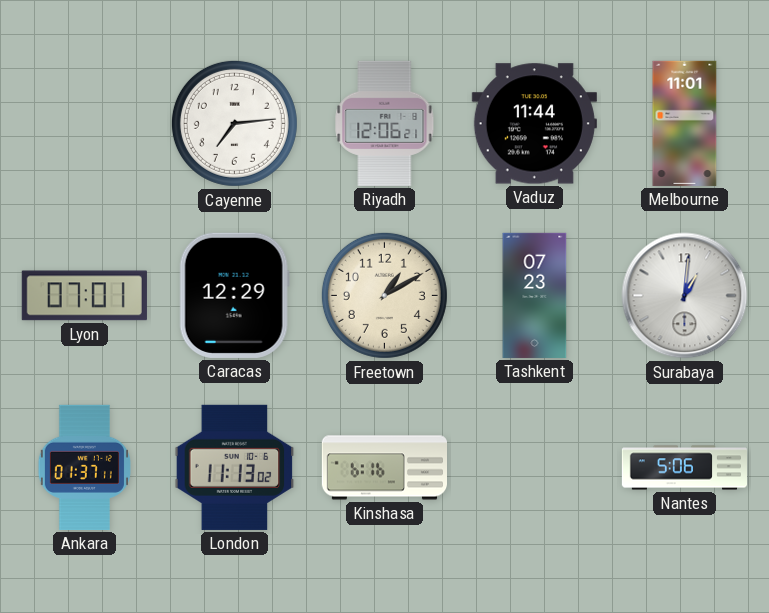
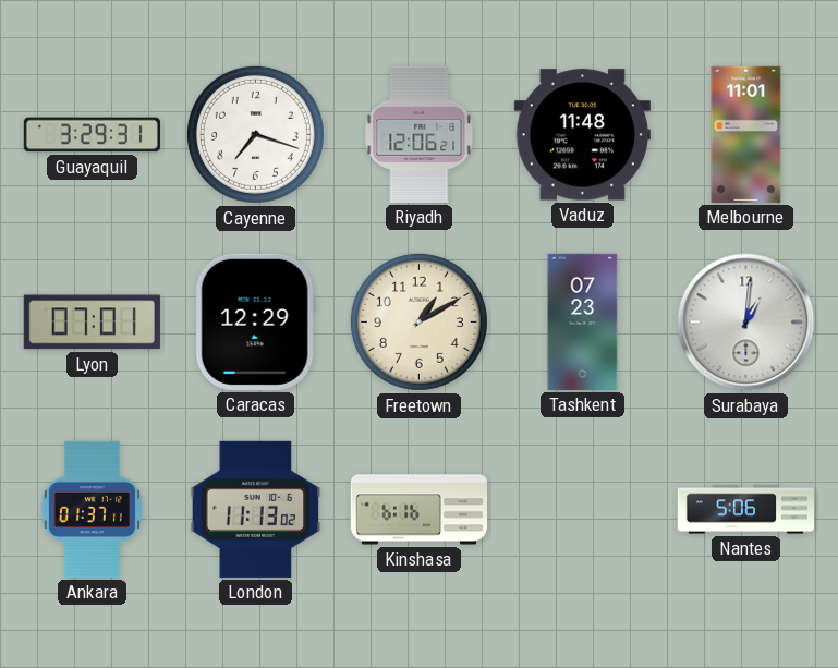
Guayaquil: none -> 3:29 (92, 135)
Cayenne: 7:14 -> 7:18 (255, 134)
Vaduz: 11:44 -> 11:48 (582, 135)
